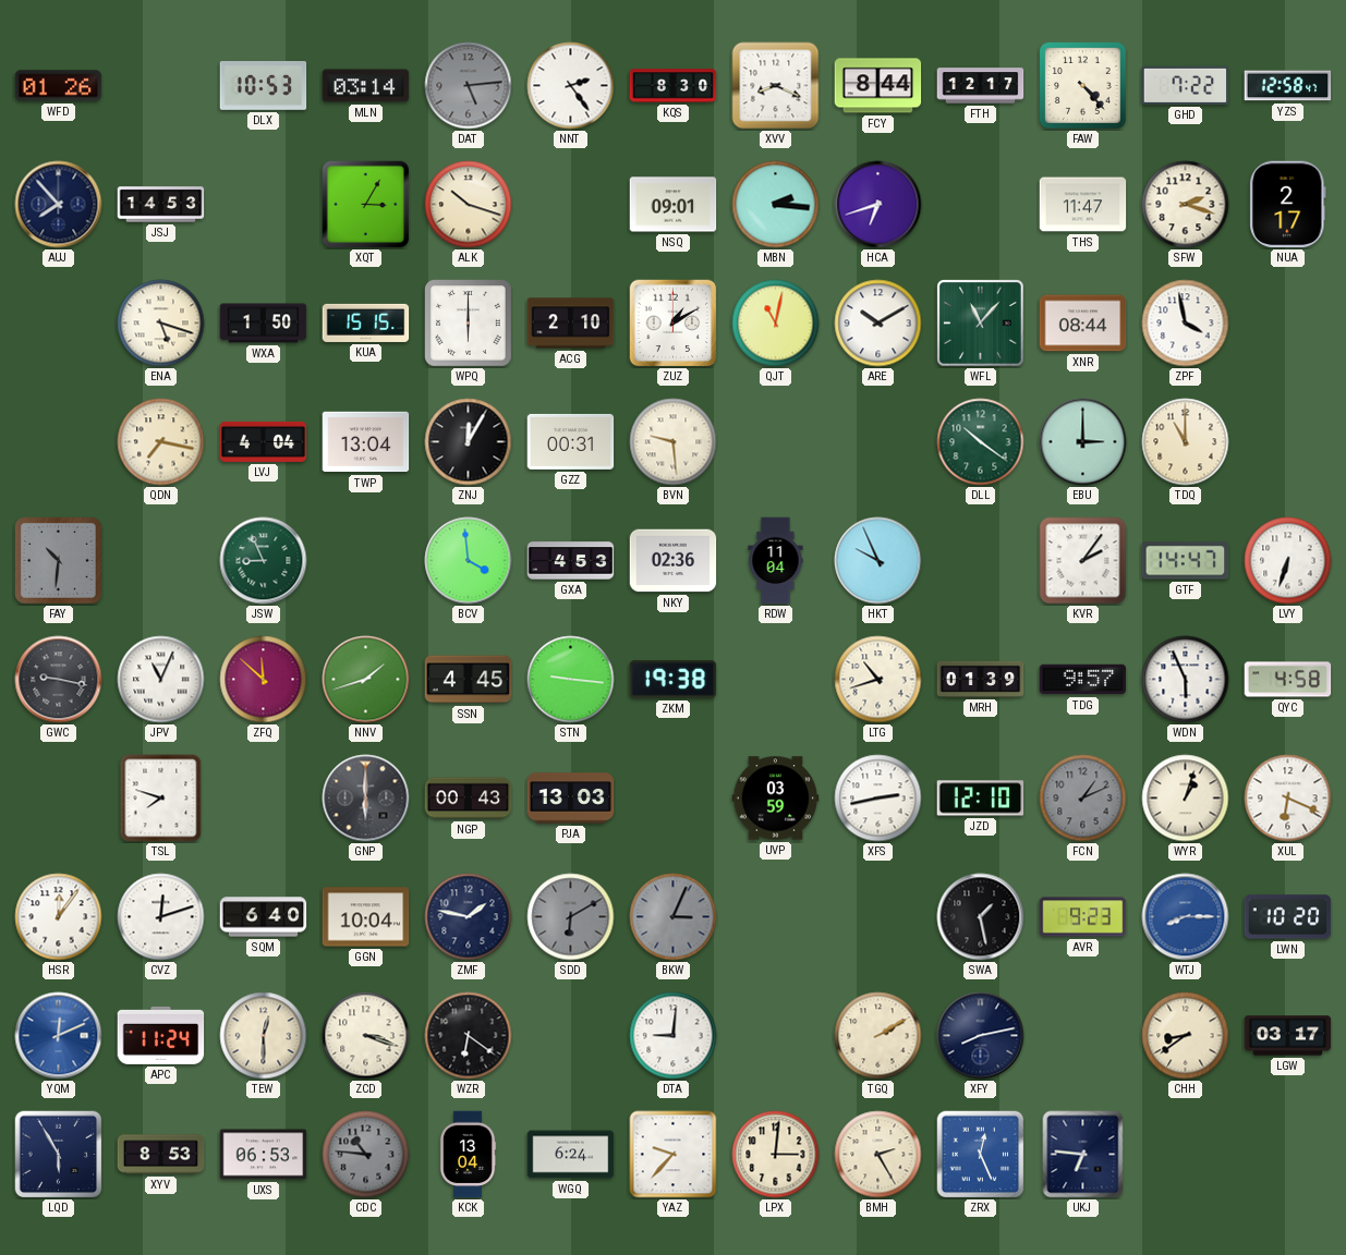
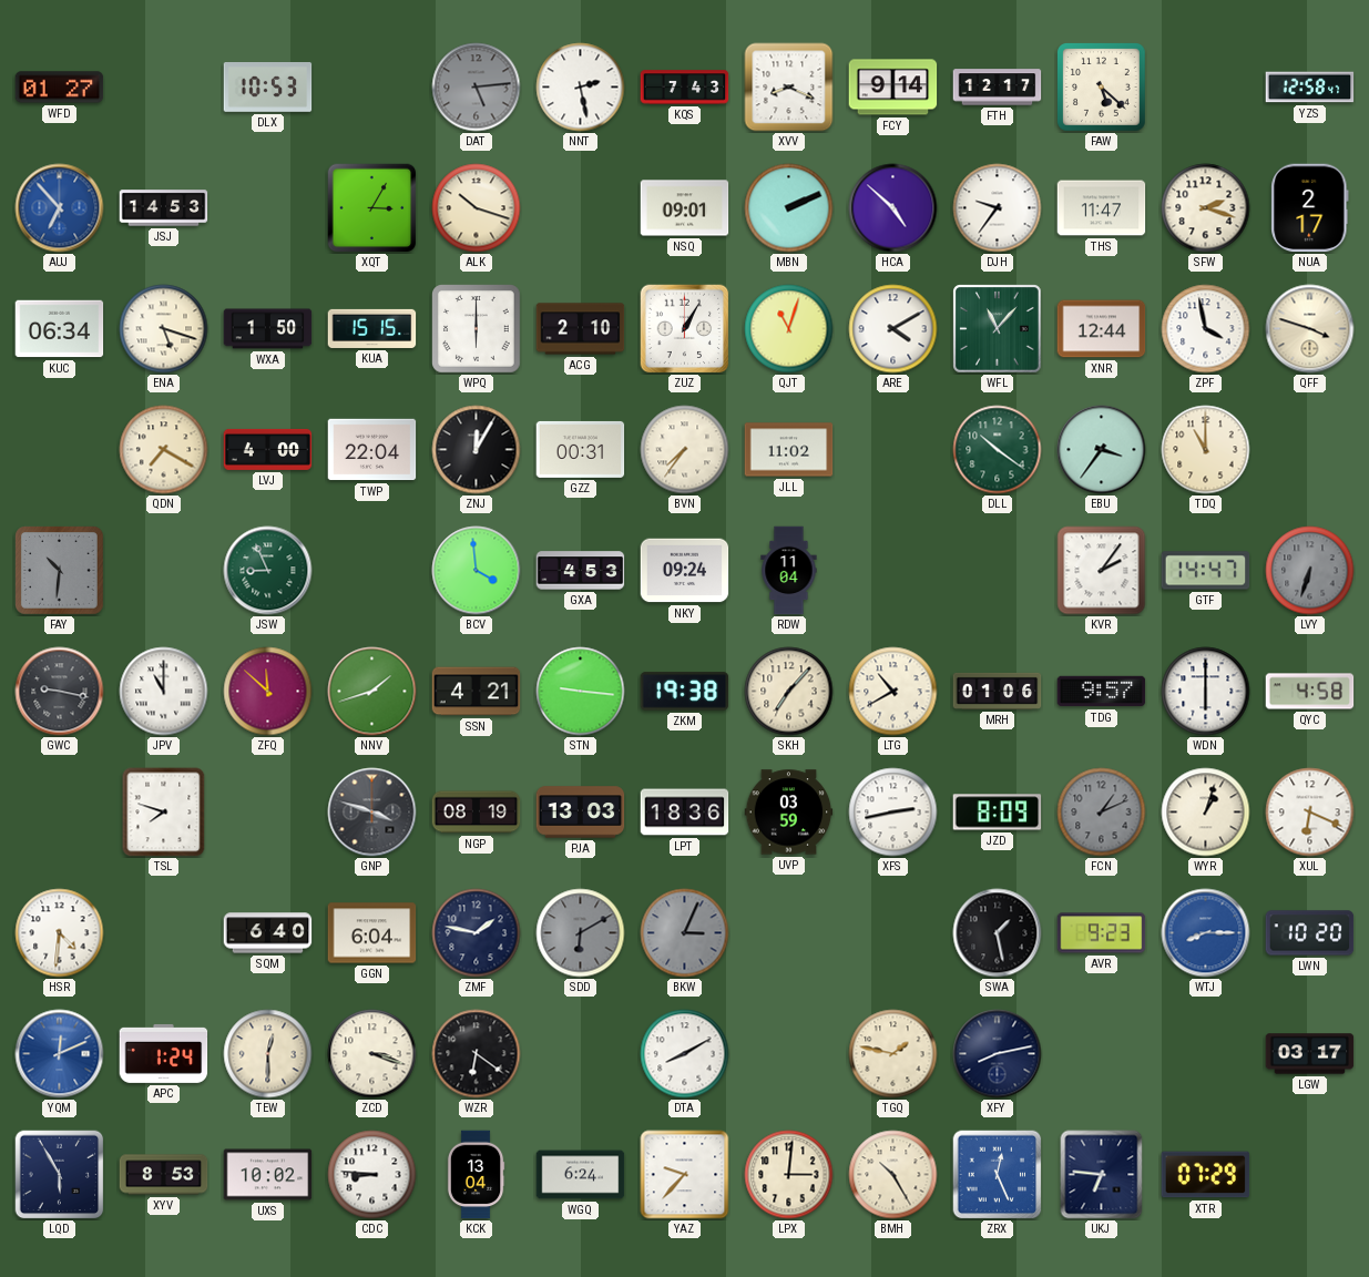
WFD: 01:26 -> 01:27 (60, 88)
MLN: 03:14 -> none (366, 86)
NNT: 2:24 -> 2:28 (581, 88)
KQS: 8:30 -> 7:43 (685, 88)
FCY: 8:44 -> 9:14 (893, 88)
FAW: 4:23 -> 5:22 (1102, 88)
GHD: 7:22 -> none (1186, 85)
AUJ: 7:53 -> 6:53 (60, 208)
AUJ dial: navy -> blue (60, 208)
MBN: 2:16 -> 2:11 (789, 208)
HCA: 6:42 -> 4:52 (893, 208)
DJH: none -> 9:36 (998, 208)
KUC: none -> 06:34 (60, 329)
ZUZ: 1:10 -> 1:05 (685, 329)
QJT: 11:02 -> 11:03 (789, 329)
ARE: 10:10 -> 4:10 (893, 329)
XNR: 08:44 -> 12:44 (1102, 329)
QFF: none -> 3:48 (1310, 329)
QDN: 7:17 -> 7:20 (164, 450)
LVJ: 4:04 -> 4:00 (268, 449)
TWP: 13:04 -> 22:04 (372, 450)
BVN: 9:29 -> 7:36 (685, 450)
JLL: none -> 11:02 (789, 450)
EBU: 3:00 -> 3:36 (1102, 450)
NKY: 02:36 -> 09:24 (685, 571)
HKT: 9:56 -> none (878, 561)
LVY dial: white -> grey (1310, 571)
JPV: 11:04 -> 11:00 (164, 692)
SSN: 4:45 -> 4:21 (477, 692)
SKH: none -> 7:07 (789, 692)
LTG: 10:42 -> 10:40 (893, 692)
MRH: 01:39 -> 01:06 (998, 691)
WDN: 5:56 -> 6:00 (1206, 692)
GNP: 6:00 -> 3:48 (372, 813)
NGP: 00:43 -> 08:19 (477, 813)
LPT: none -> 18:36 (685, 813)
JZD: 12:10 -> 8:09 (998, 813)
HSR: 12:06 -> 4:31 (60, 933)
CVZ: 12:12 -> none (161, 917)
GGN: 10:04 -> 6:04 (372, 933)
APC: 11:24 -> 1:24 (164, 1053)
DTA: 9:01 -> 8:10 (685, 1054)
TGQ: 2:10 -> 1:47 (893, 1054)
CHH: 8:39 -> none (1186, 1036)
UXS: 06:53 -> 10:02 (268, 1175)
CDC: 10:46 -> 8:46 (372, 1175)
CDC dial: grey -> white (372, 1175)
BMH: 2:25 -> 10:25 (893, 1175)
XTR: none -> 07:29 (1206, 1175)
